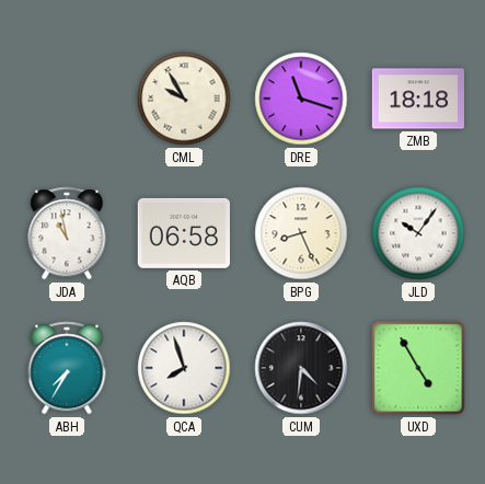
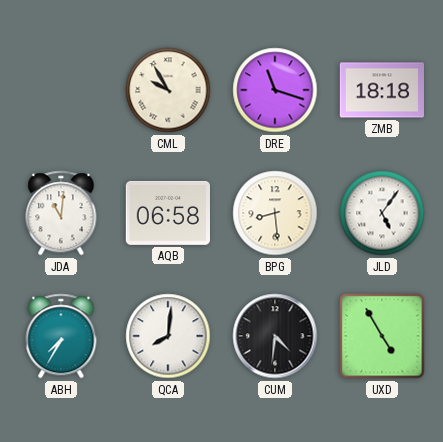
JDA: 10:58 -> 11:01 (61, 213)
BPG: 8:26 -> 8:29 (275, 213)
JLD: 10:06 -> 5:06 (382, 213)
QCA: 7:57 -> 8:01 (168, 336)
